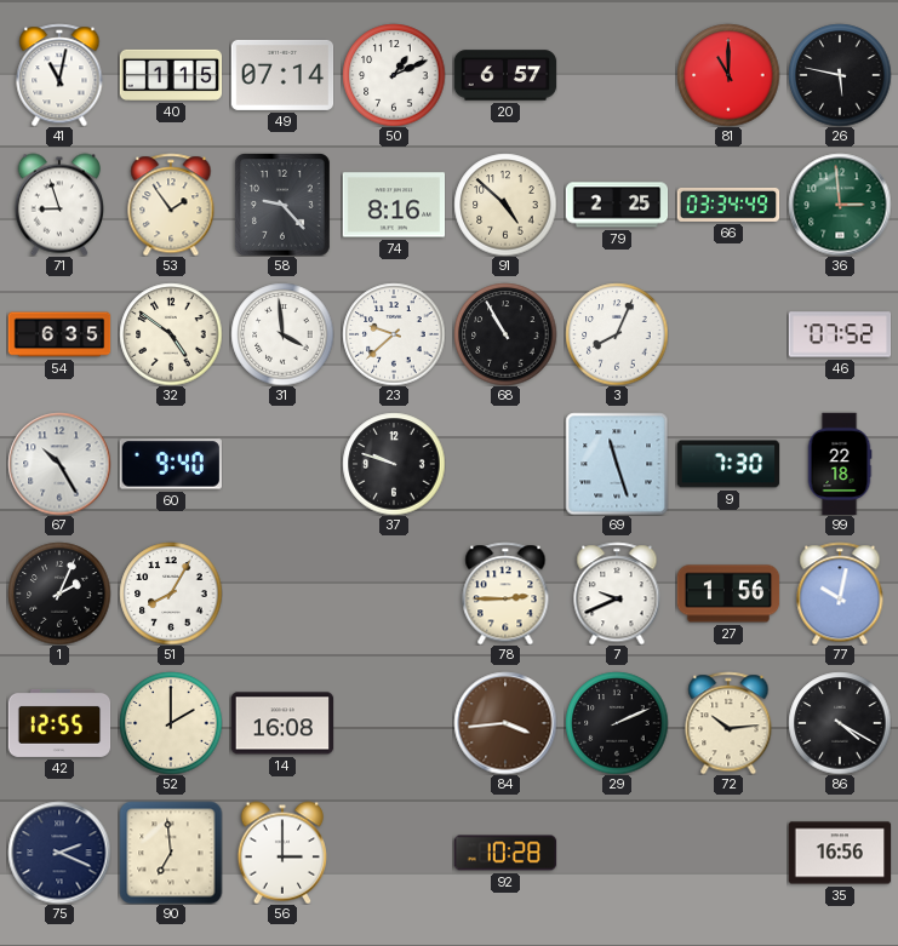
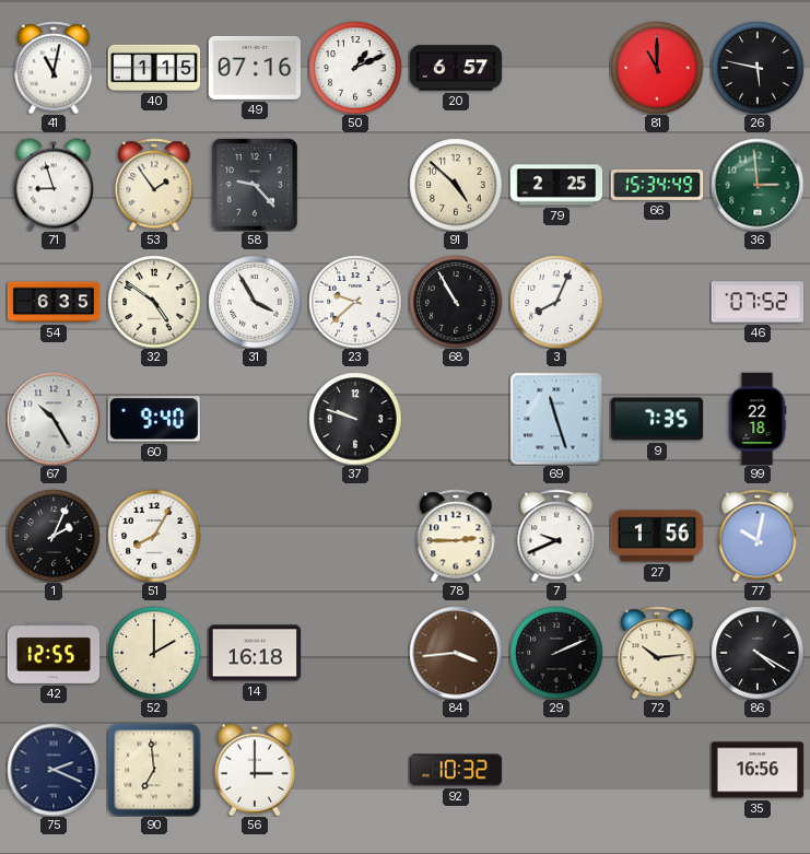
49: 07:14 -> 07:16 (255, 68)
74: 8:16 -> none (394, 205)
66: 03:34 -> 15:34 (657, 185)
31: 3:59 -> 3:55 (255, 302)
9: 7:30 -> 7:35 (657, 419)
14: 16:08 -> 16:18 (255, 653)
92: 10:28 -> 10:32 (456, 770)
